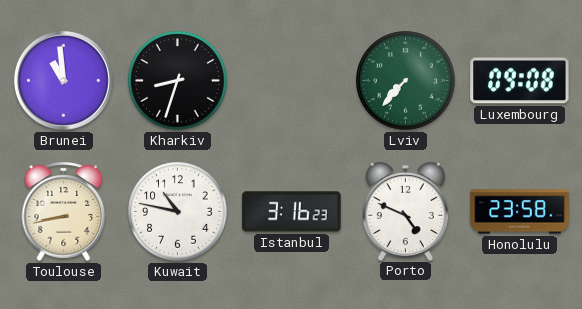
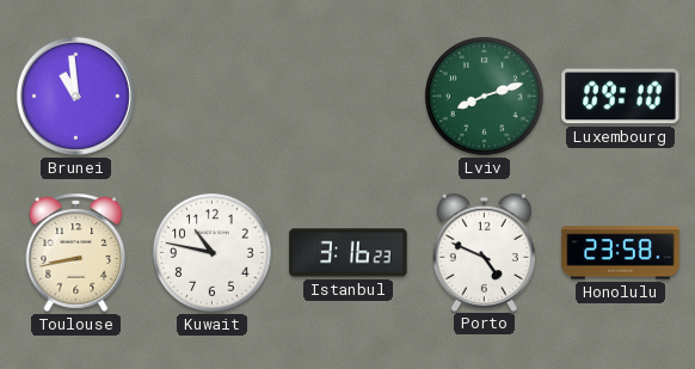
Kharkiv: 8:33 -> none (178, 81)
Lviv: 7:37 -> 8:12 (485, 97)
Luxembourg: 09:08 -> 09:10 (621, 97)
